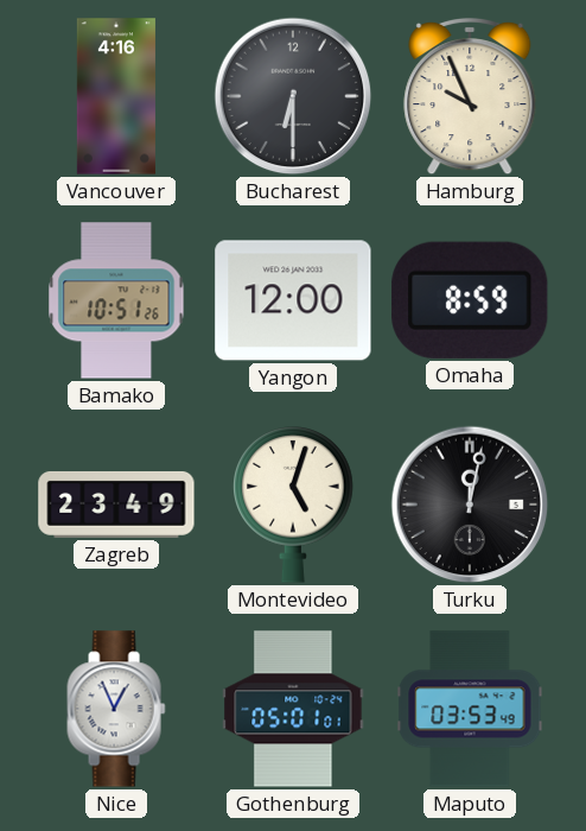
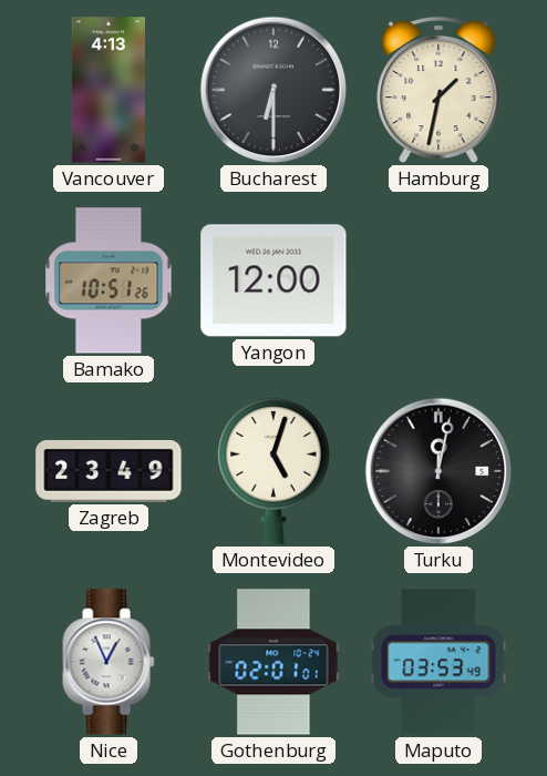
Vancouver: 4:16 -> 4:13 (109, 90)
Hamburg: 9:56 -> 1:32 (438, 90)
Omaha: 8:59 -> none (470, 300)
Gothenburg: 05:01 -> 02:01 (273, 662)
